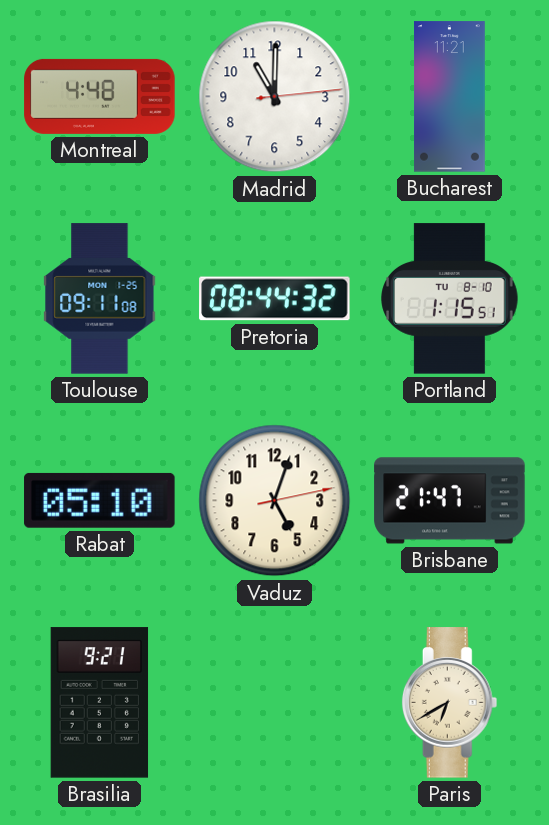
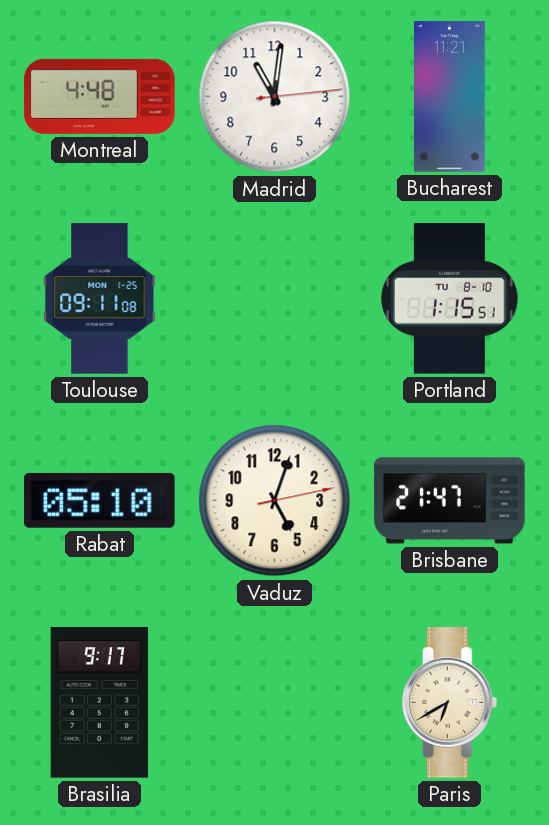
Madrid: 11:00 -> 11:01 (275, 97)
Pretoria: 08:44 -> none (275, 299)
Brasilia: 9:21 -> 9:17 (100, 703)
